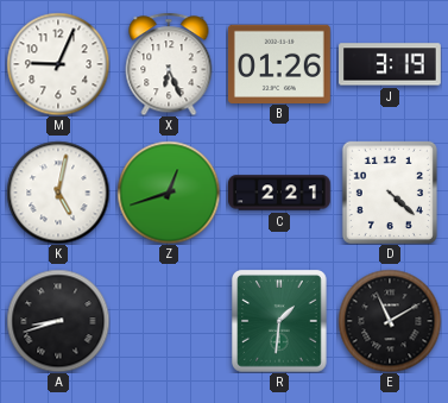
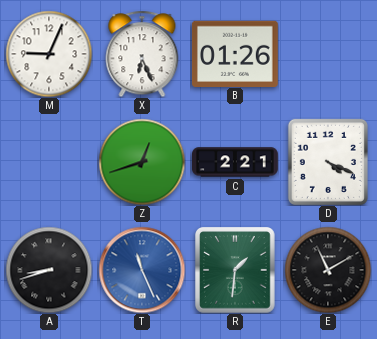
J: 3:19 -> none (391, 64)
K: 5:02 -> none (58, 193)
D: 4:22 -> 4:19 (328, 162)
T: none -> 11:26 (142, 270)
